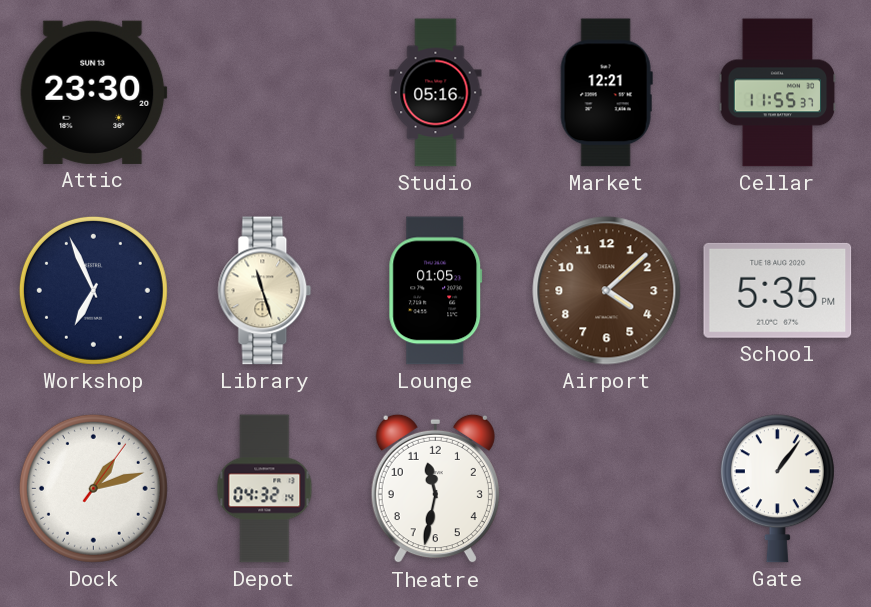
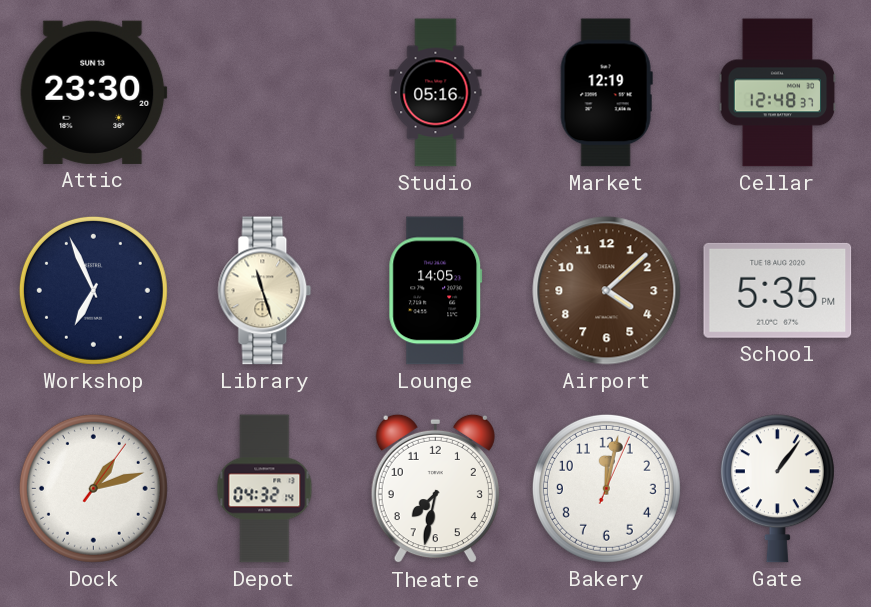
Market: 12:21 -> 12:19 (606, 93)
Cellar: 11:55 -> 12:48 (778, 93)
Lounge: 01:05 -> 14:05 (436, 291)
Theatre: 11:32 -> 7:32 (435, 489)
Bakery: none -> 12:02 (606, 488)
